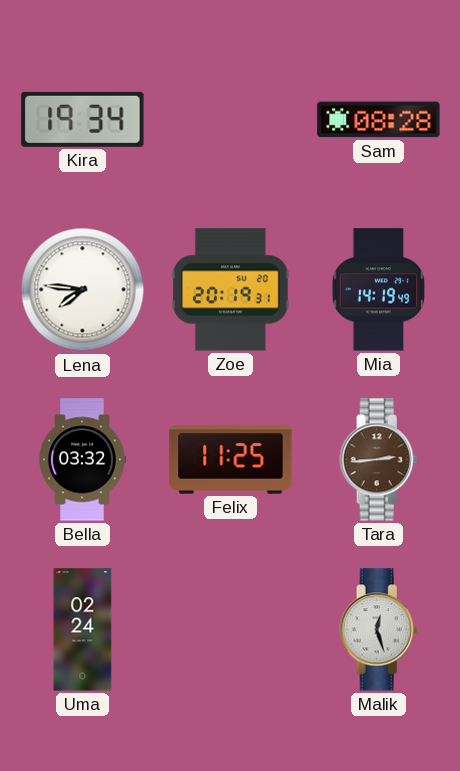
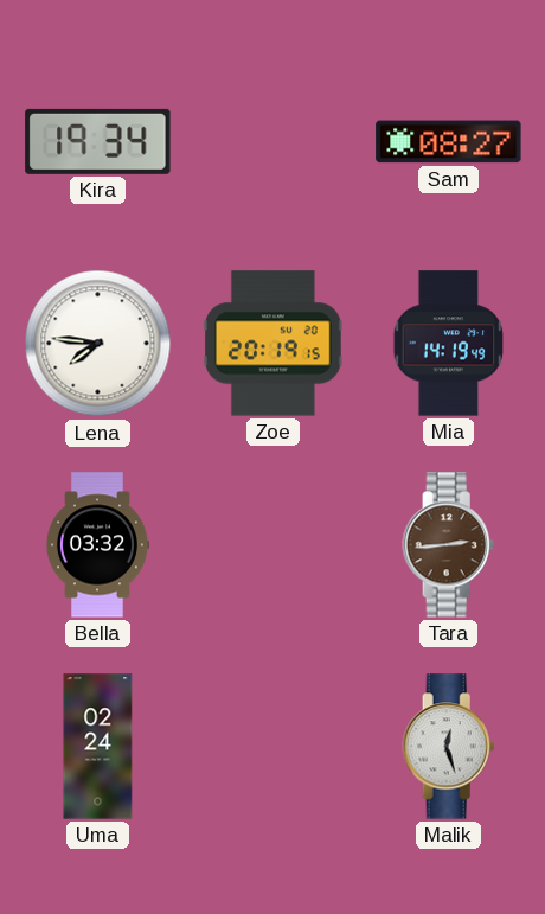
Sam: 08:28 -> 08:27 (449, 142)
Zoe: 20:19:31 -> 20:19:15 (274, 344)
Felix: 11:25 -> none (231, 460)
